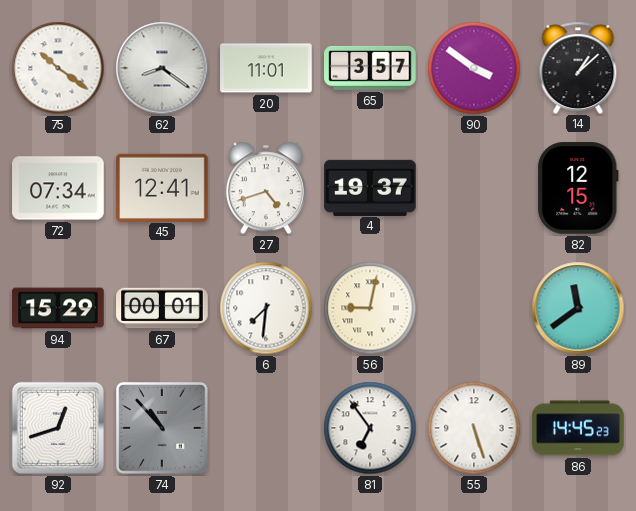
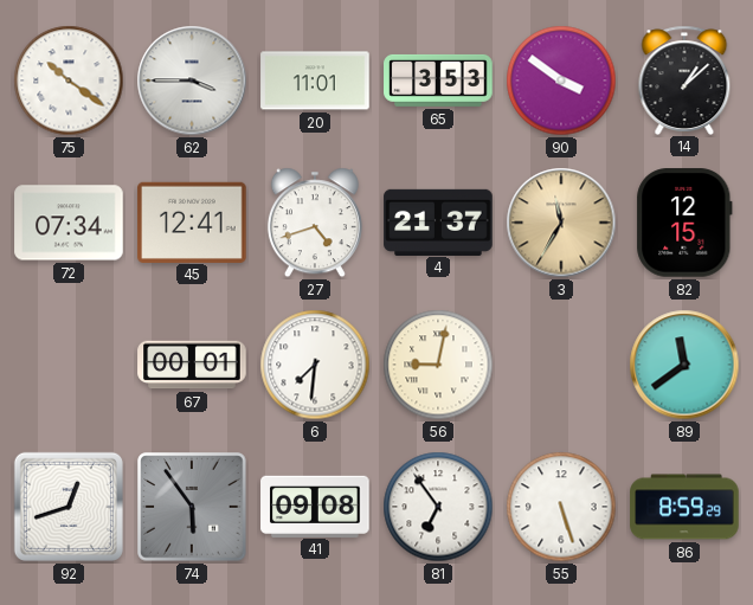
62: 8:21 -> 3:45 (192, 81)
65: 3:57 -> 3:53 (438, 81)
4: 19:37 -> 21:37 (438, 221)
3: none -> 11:35 (561, 223)
94: 15:29 -> none (58, 308)
74: 10:53 -> 5:54 (192, 507)
41: none -> 09:08 (315, 506)
86: 14:45 -> 8:59 (684, 507)
